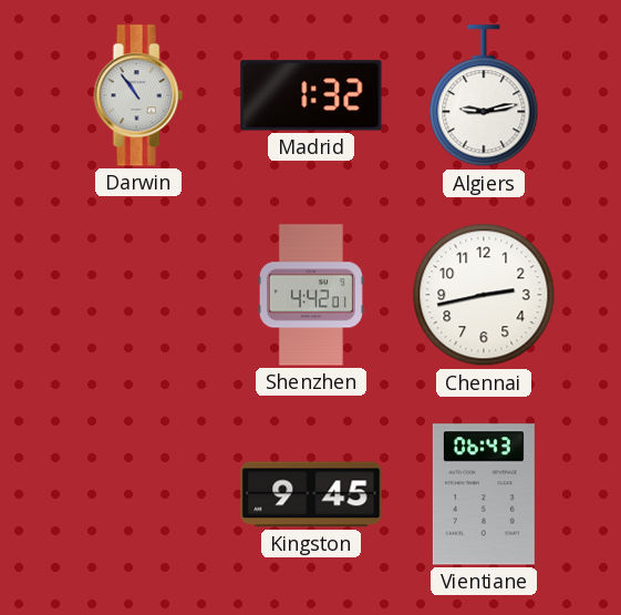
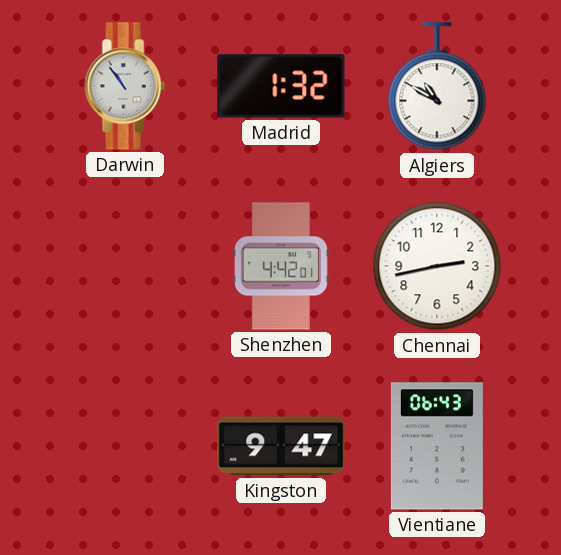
Algiers: 9:13 -> 10:50 (437, 87)
Kingston: 9:45 -> 9:47 (281, 446)
